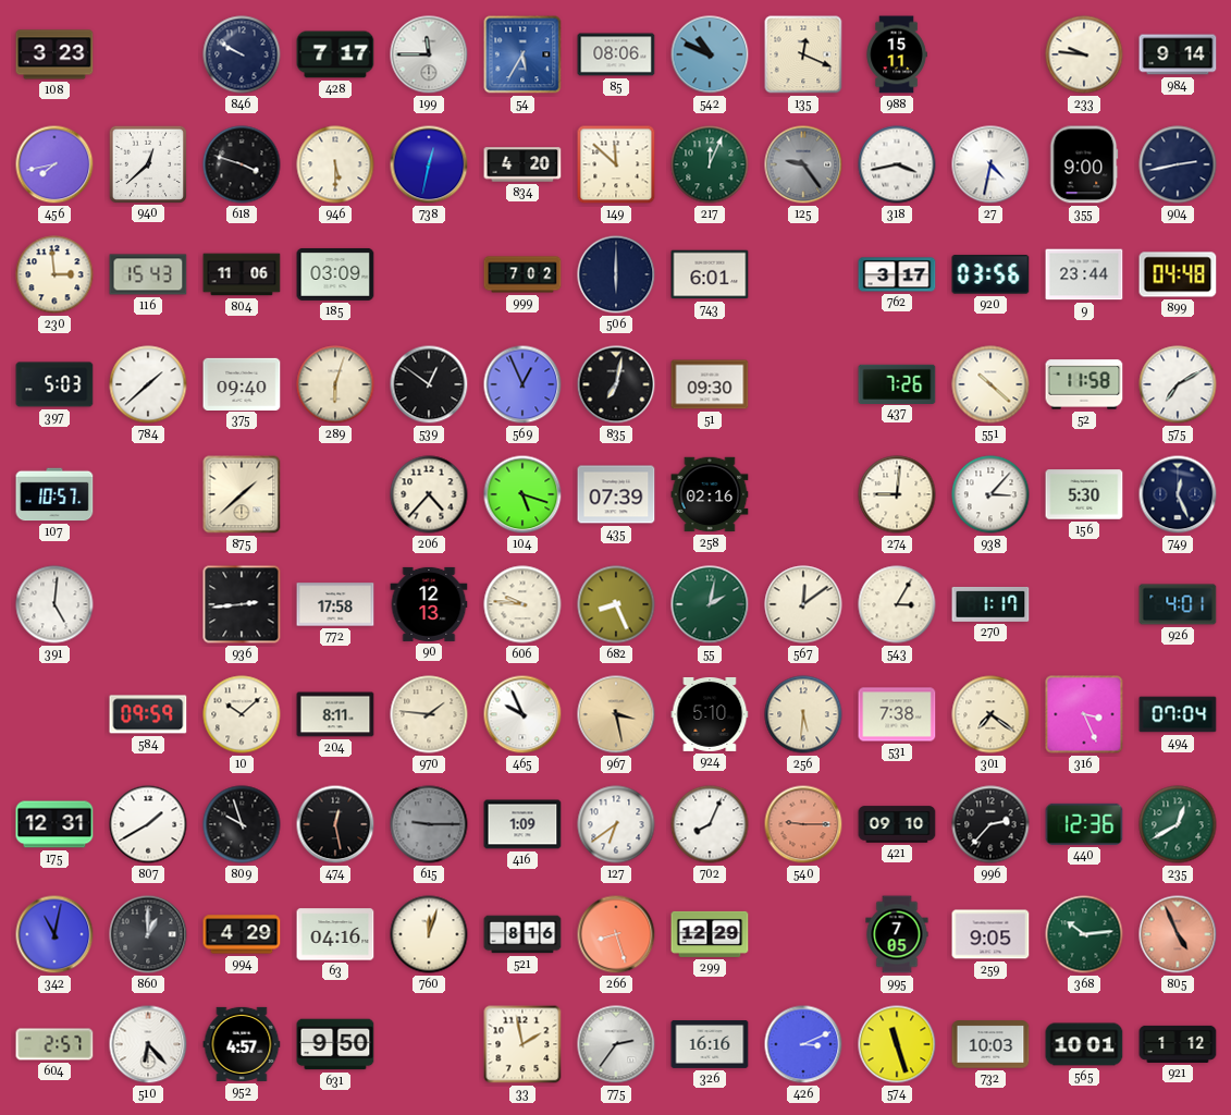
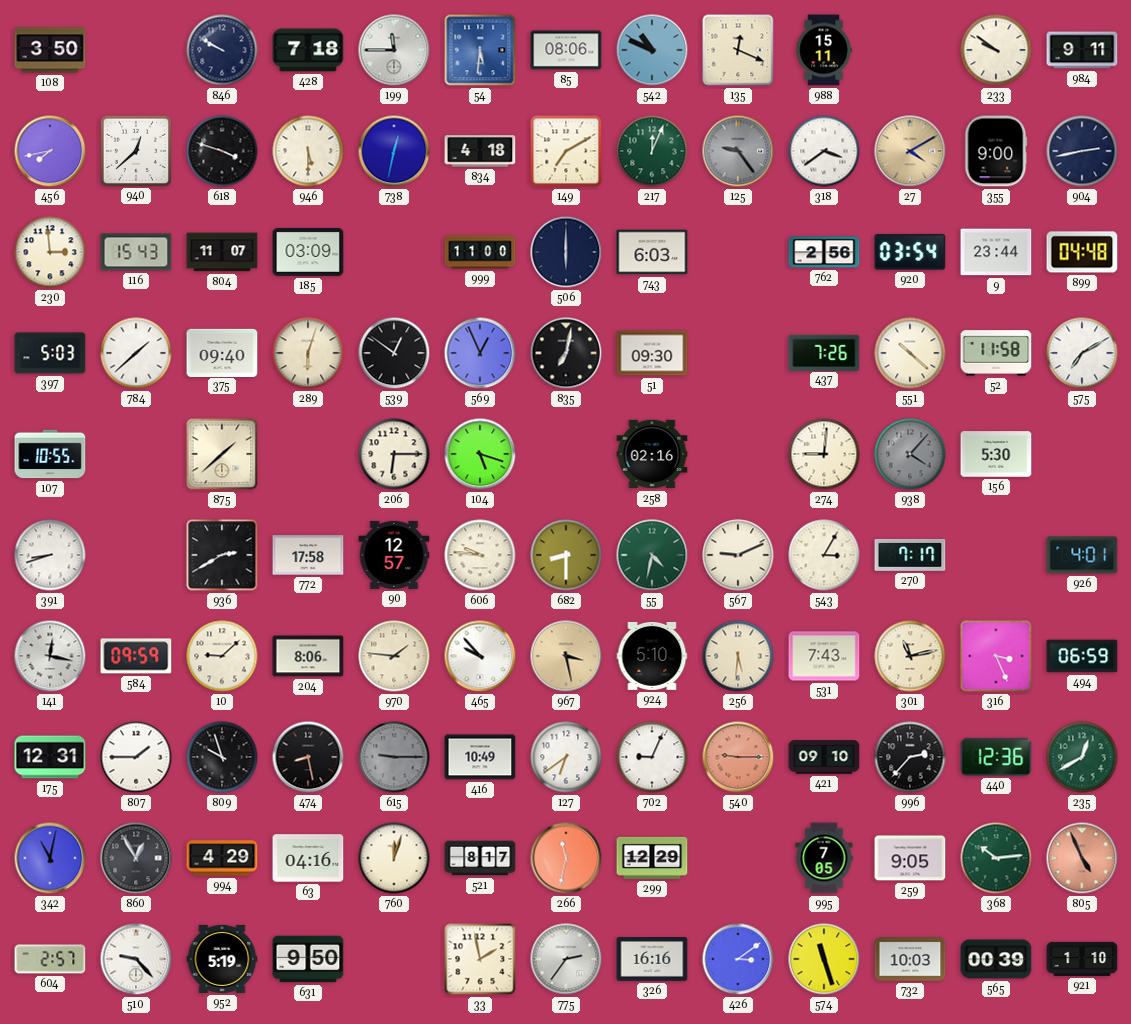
108: 3:23 -> 3:50 (50, 50)
428: 7:17 -> 7:18 (308, 50)
54: 5:35 -> 5:31 (480, 50)
233: 9:46 -> 9:51 (996, 50)
984: 9:14 -> 9:11 (1082, 50)
834: 4:20 -> 4:18 (480, 151)
149: 11:52 -> 7:10 (566, 151)
318: 3:43 -> 3:39 (824, 151)
27: 4:32 -> 4:10 (910, 151)
27 dial: white -> champagne (910, 151)
804: 11:06 -> 11:07 (222, 252)
999: 7:02 -> 11:00 (480, 252)
743: 6:01 -> 6:03 (652, 252)
762: 3:17 -> 2:56 (824, 252)
920: 03:56 -> 03:54 (910, 252)
107: 10:57 -> 10:55 (50, 454)
206: 4:37 -> 6:15 (394, 454)
435: 07:39 -> none (616, 494)
938: 3:07 -> 4:07 (910, 454)
938 dial: white -> grey (910, 454)
749: 12:26 -> none (1178, 494)
391: 5:01 -> 8:42 (50, 555)
936: 2:44 -> 2:40 (222, 555)
90: 12:13 -> 12:57 (394, 555)
682: 8:26 -> 8:30 (566, 555)
55: 2:02 -> 4:32 (652, 555)
567: 12:09 -> 9:11 (738, 555)
270: 1:17 -> 7:17 (910, 555)
141: none -> 12:17 (50, 656)
10: 10:08 -> 9:08 (222, 656)
204: 8:11 -> 8:06 (308, 656)
465: 9:56 -> 9:53 (480, 656)
531: 7:38 -> 7:43 (824, 656)
301: 7:21 -> 11:13 (910, 656)
494: 07:04 -> 06:59 (1082, 656)
807: 1:40 -> 1:45 (136, 757)
474: 12:28 -> 8:28 (308, 757)
416: 1:09 -> 10:49 (480, 757)
702: 8:04 -> 9:04 (652, 757)
860: 1:00 -> 12:55 (136, 858)
521: 8:16 -> 8:17 (480, 858)
266: 8:27 -> 11:32 (566, 858)
510: 6:23 -> 9:23 (136, 959)
952: 4:57 -> 5:19 (222, 959)
426: 3:11 -> 3:09 (738, 959)
565: 10:01 -> 00:39 (996, 959)
921: 1:12 -> 1:10 (1082, 959)
